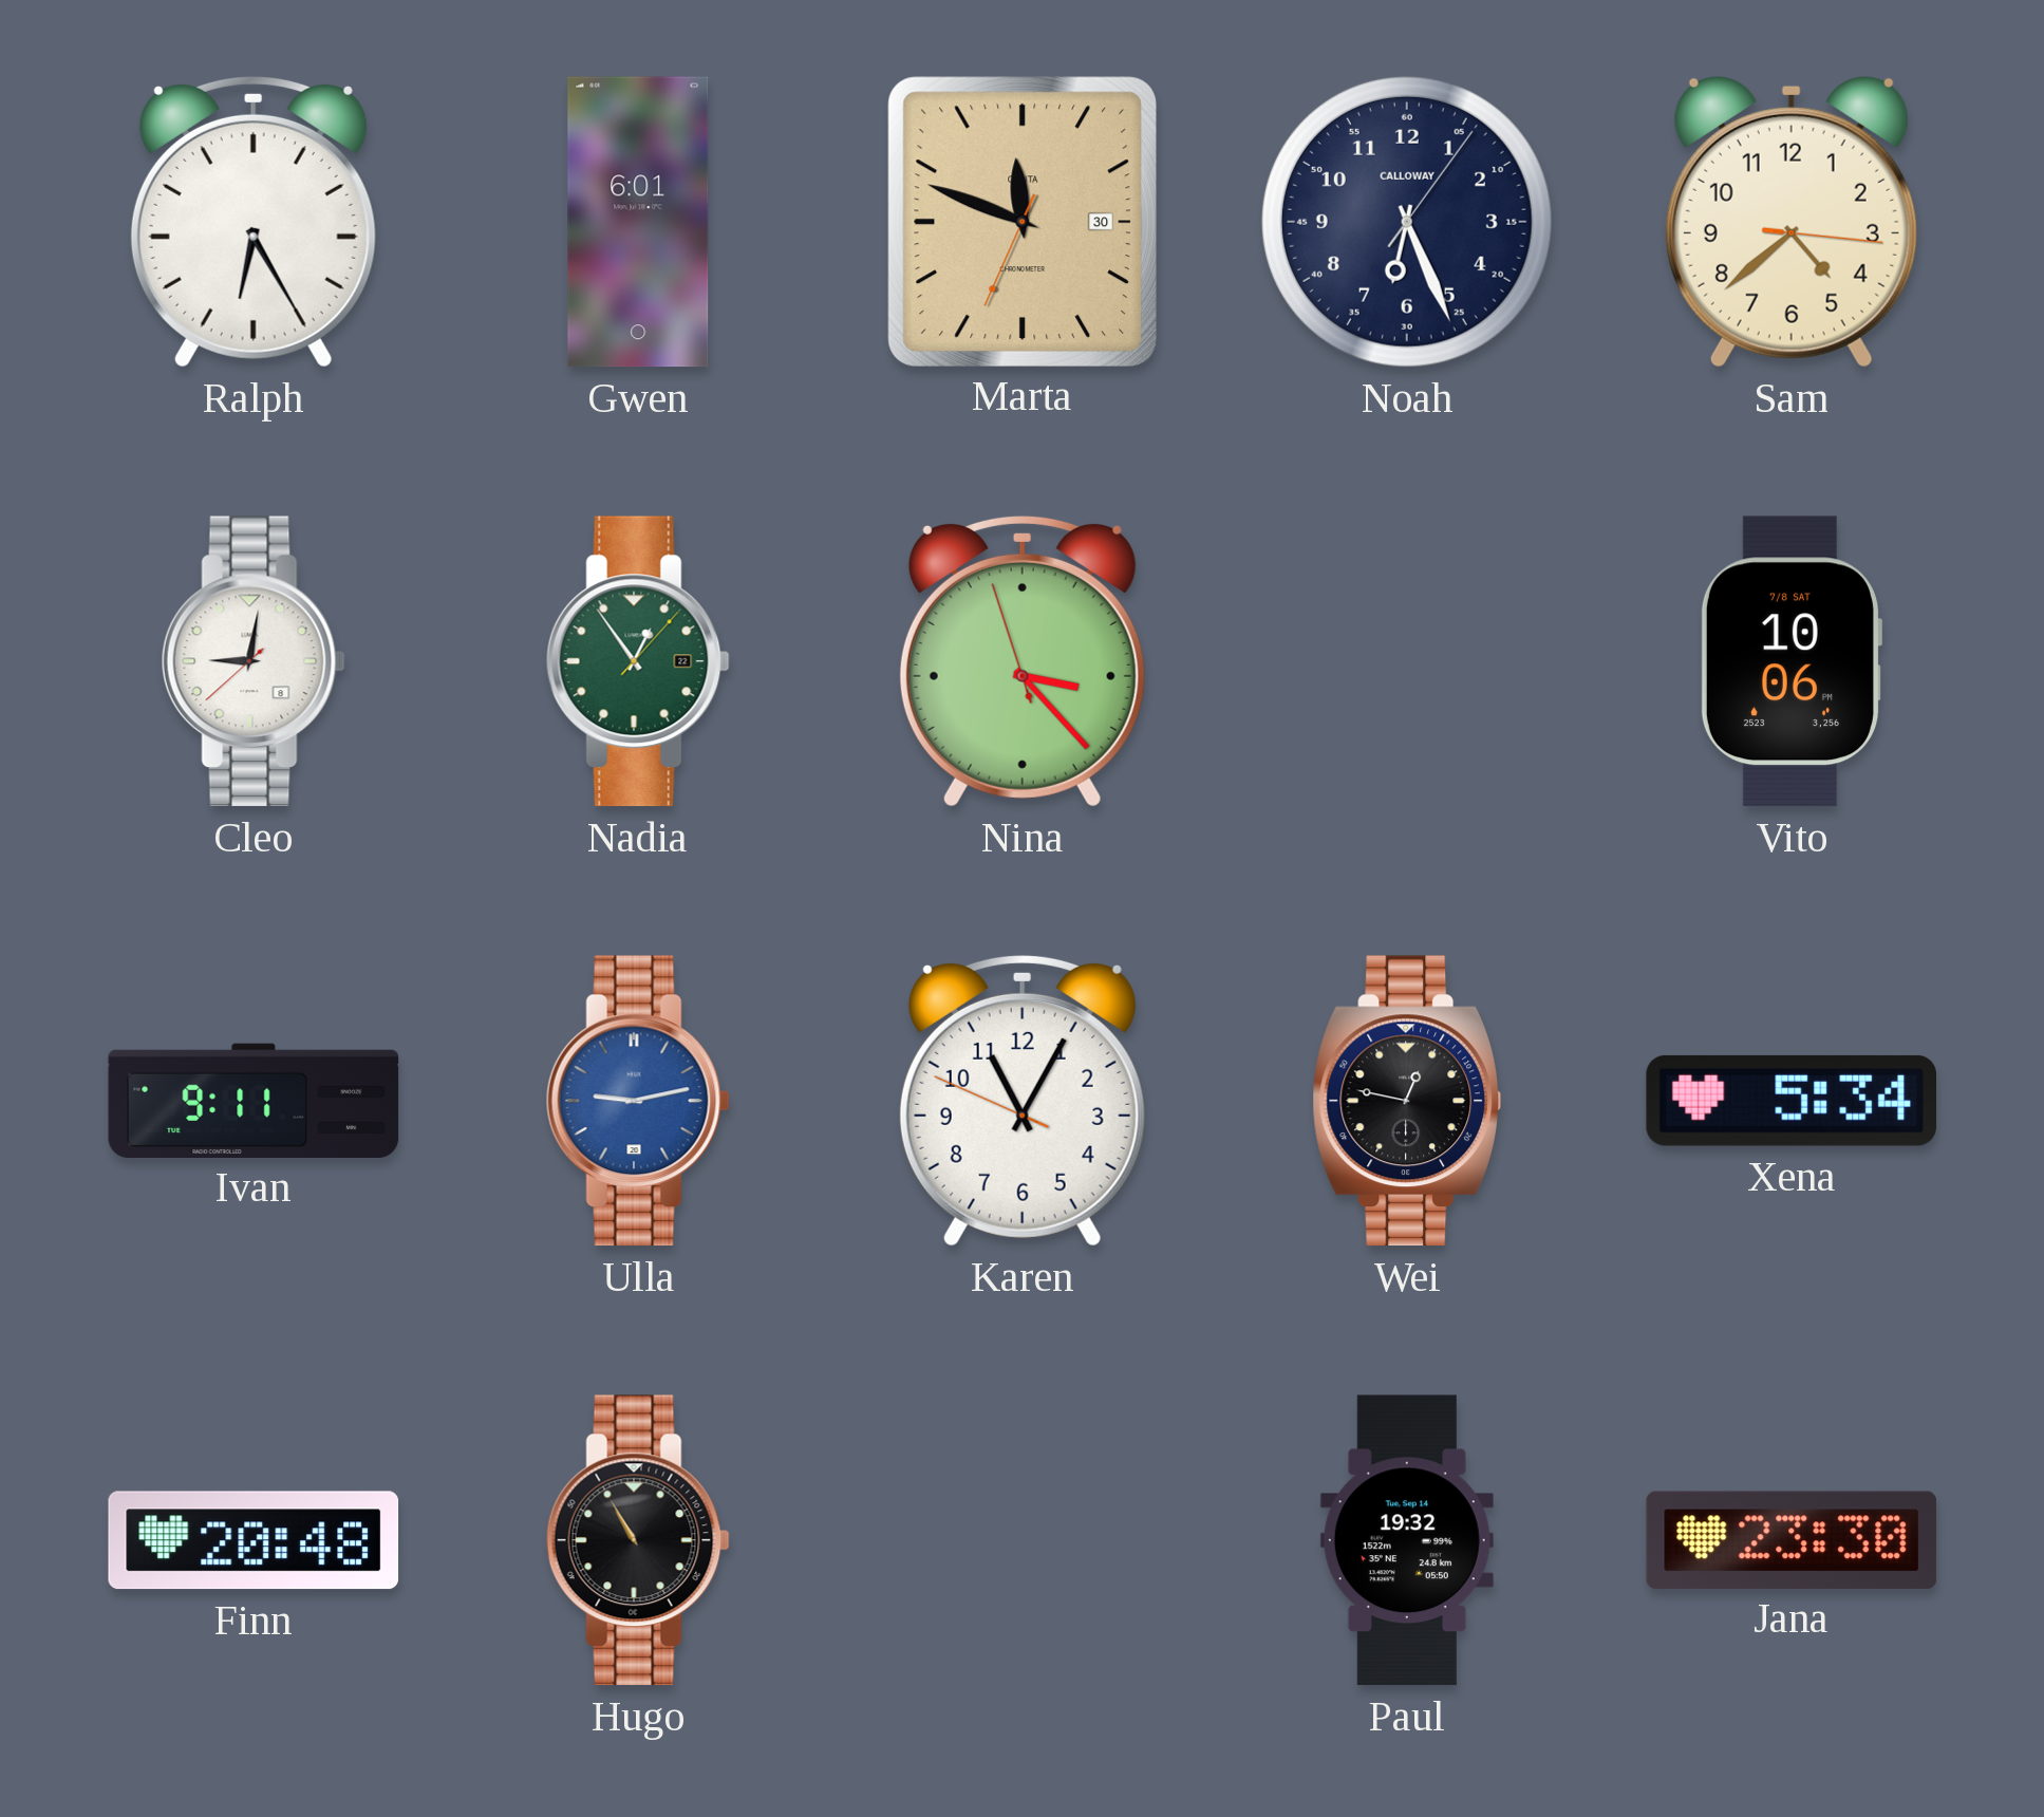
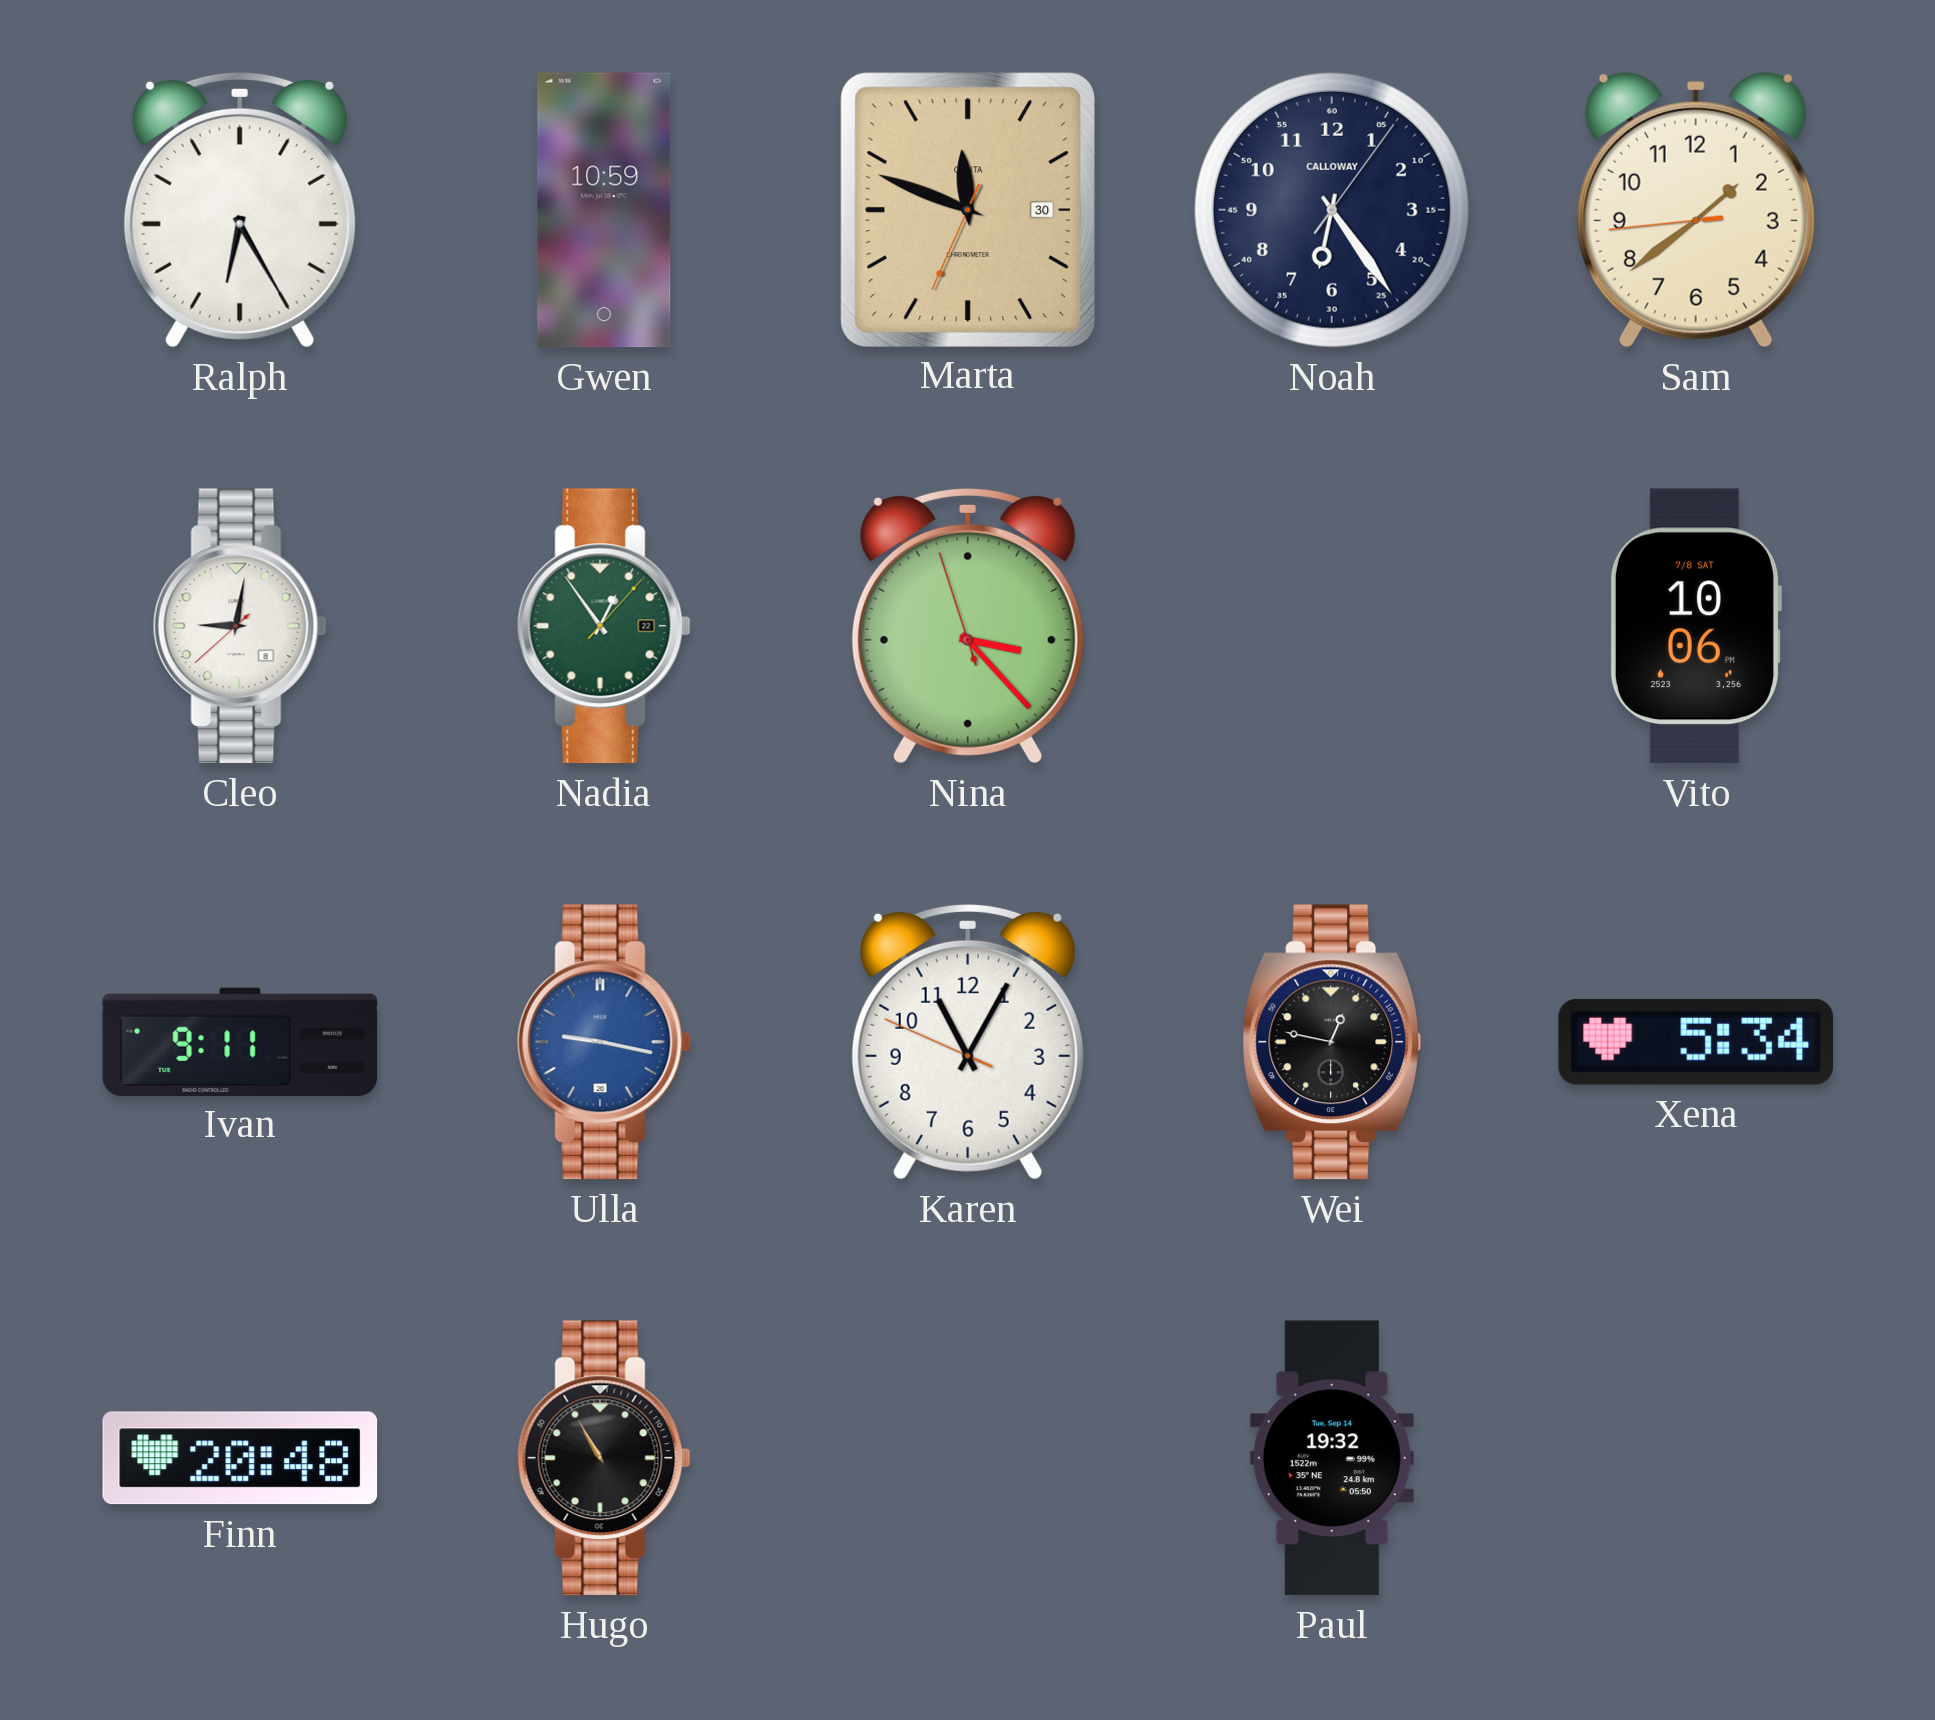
Gwen: 6:01 -> 10:59 (604, 210)
Noah: 6:26 -> 6:24 (1332, 210)
Sam: 4:38 -> 1:38 (1696, 210)
Ulla: 9:13 -> 9:17 (604, 1042)
Jana: 23:30 -> none (1792, 1539)
